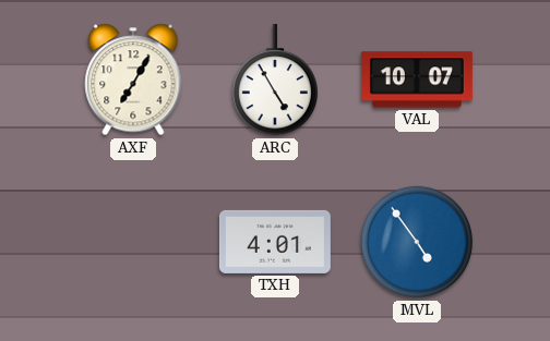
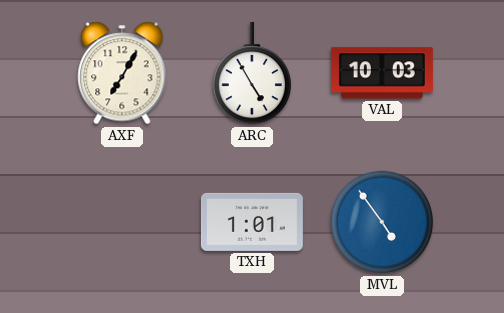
VAL: 10:07 -> 10:03 (382, 73)
TXH: 4:01 -> 1:01 (252, 222)
